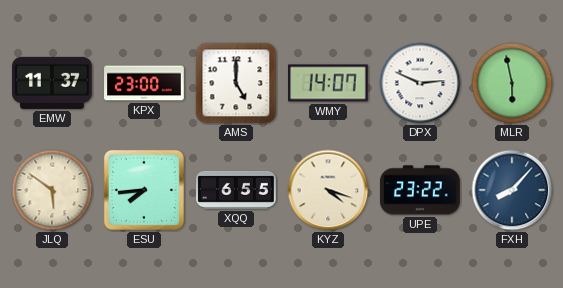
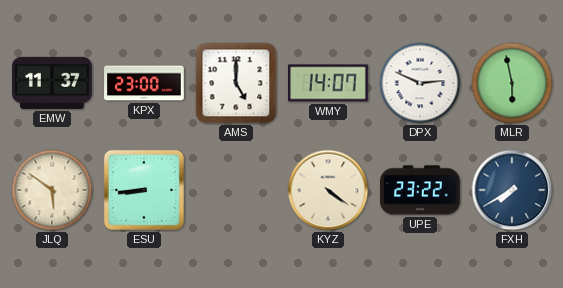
ESU: 7:44 -> 8:44 (144, 190)
XQQ: 6:55 -> none (236, 190)
KYZ: 4:18 -> 4:21 (328, 190)
FXH: 8:07 -> 7:40 (512, 190)
